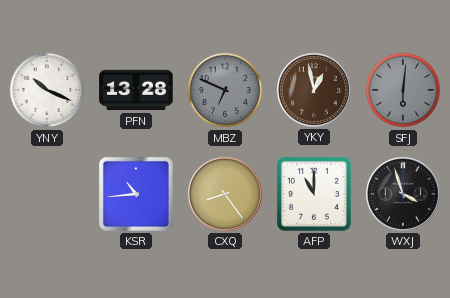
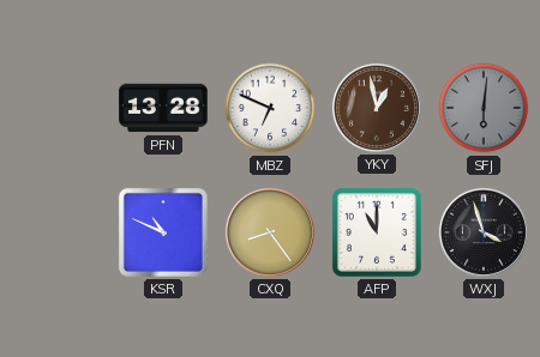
YNY: 10:19 -> none (47, 90)
MBZ dial: grey -> white (270, 108)
KSR: 10:44 -> 10:49 (163, 232)
